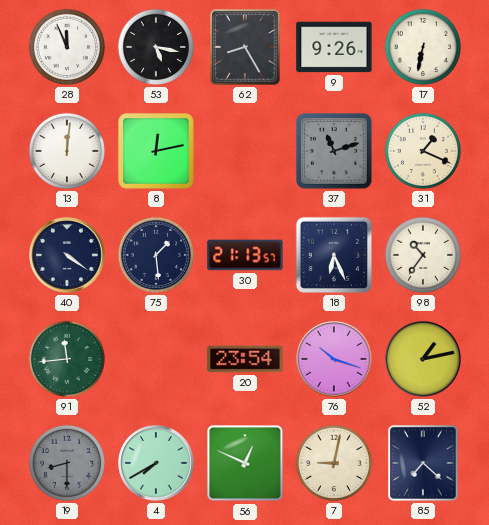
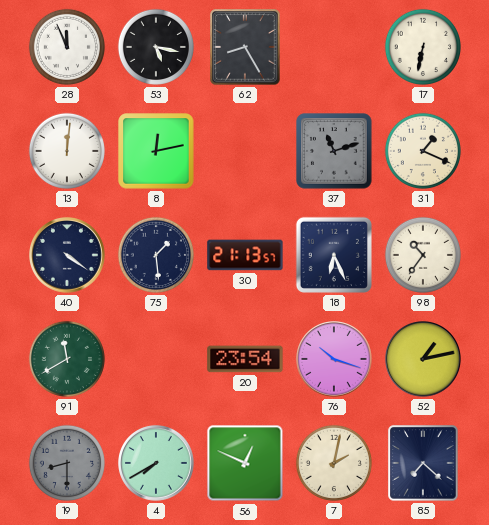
9: 9:26 -> none (334, 47)
91: 11:44 -> 11:40 (67, 359)
7: 9:02 -> 2:02 (334, 463)
